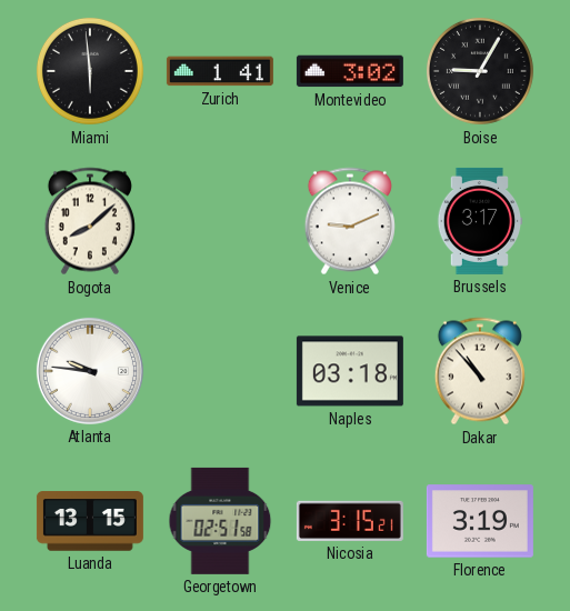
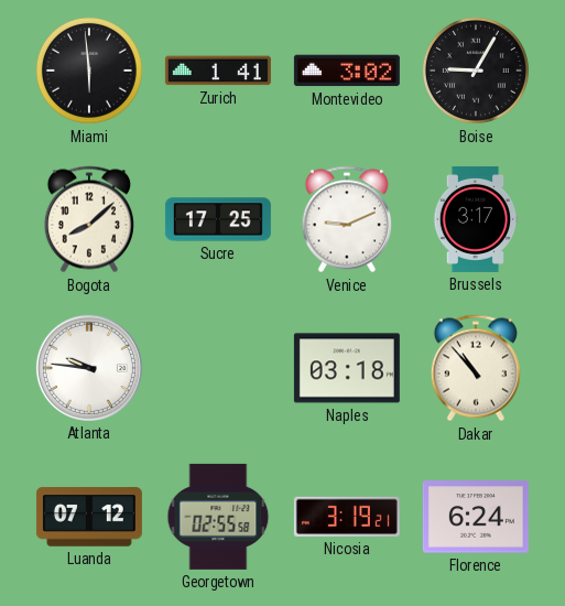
Sucre: none -> 17:25 (218, 219)
Luanda: 13:15 -> 07:12 (89, 517)
Georgetown: 02:51 -> 02:55 (218, 517)
Nicosia: 3:15 -> 3:19 (347, 517)
Florence: 3:19 -> 6:24 (476, 517)
